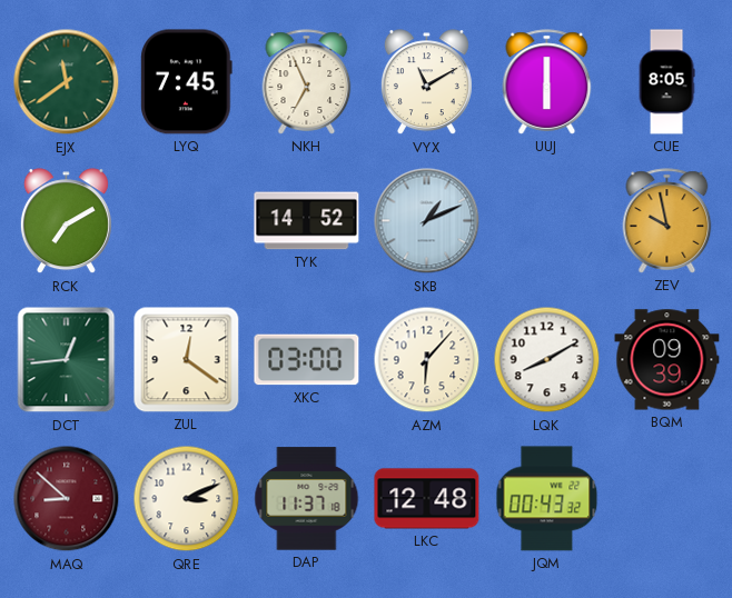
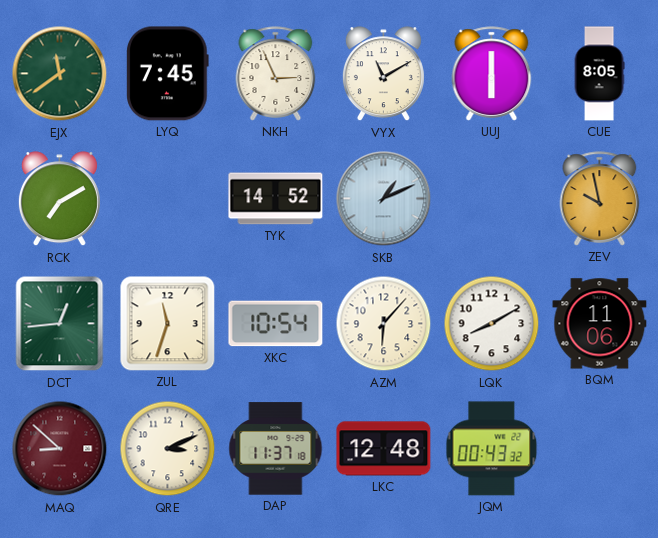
NKH: 6:56 -> 2:56 (276, 74)
ZUL: 12:21 -> 11:33 (168, 324)
XKC: 03:00 -> 10:54 (276, 324)
BQM: 09:39 -> 11:06 (600, 324)
